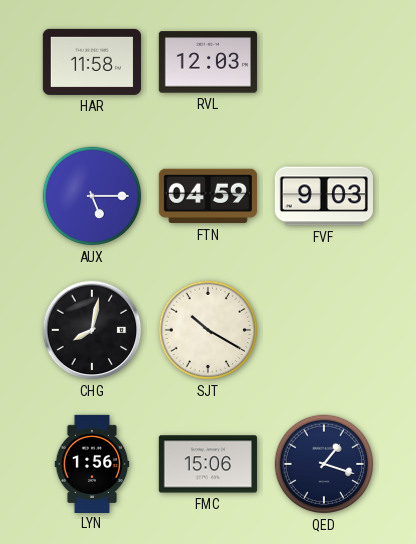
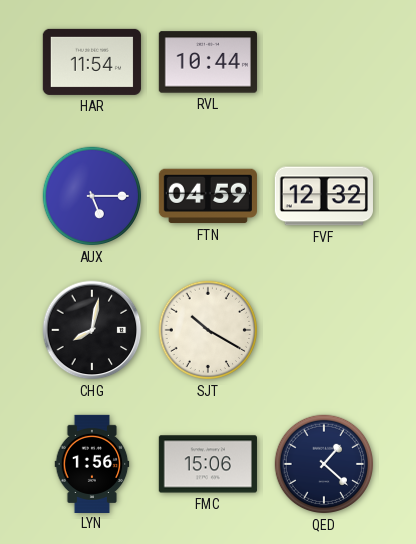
HAR: 11:58 -> 11:54 (92, 62)
RVL: 12:03 -> 10:44 (208, 62)
FVF: 9:03 -> 12:32 (324, 196)
QED: 1:18 -> 1:22 (324, 464)
